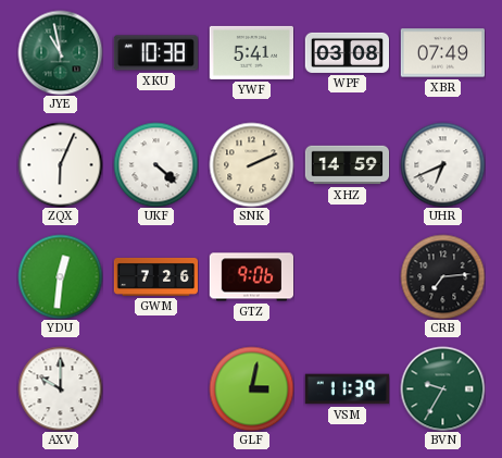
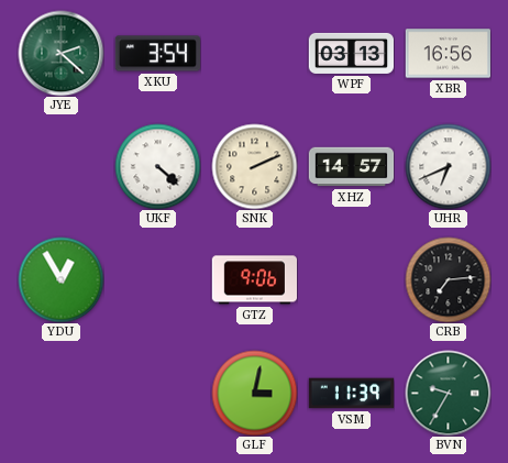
JYE: 10:58 -> 2:22 (60, 53)
XKU: 10:38 -> 3:54 (157, 54)
YWF: 5:41 -> none (251, 52)
WPF: 03:08 -> 03:13 (351, 53)
XBR: 07:49 -> 16:56 (448, 54)
ZQX: 6:04 -> none (60, 164)
XHZ: 14:59 -> 14:57 (351, 167)
YDU: 12:31 -> 12:55 (60, 279)
GWM: 7:26 -> none (155, 276)
AXV: 10:00 -> none (60, 388)
